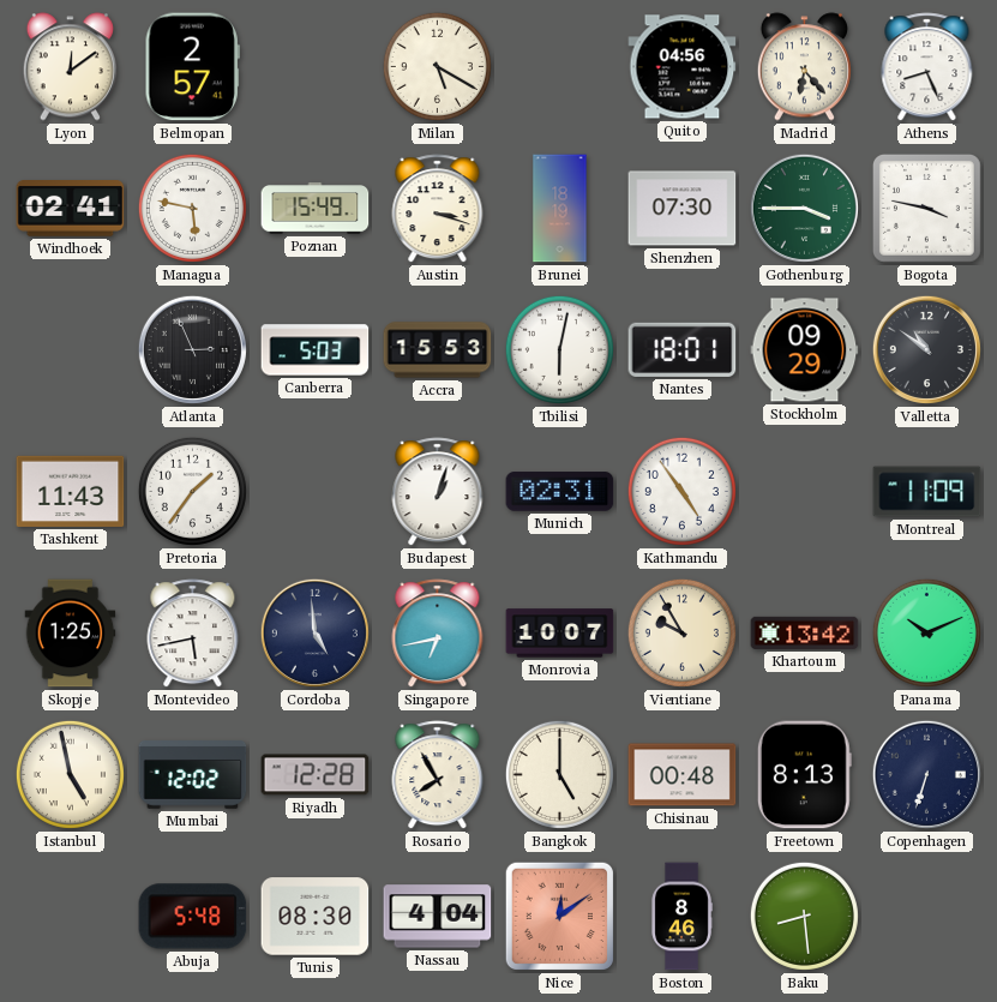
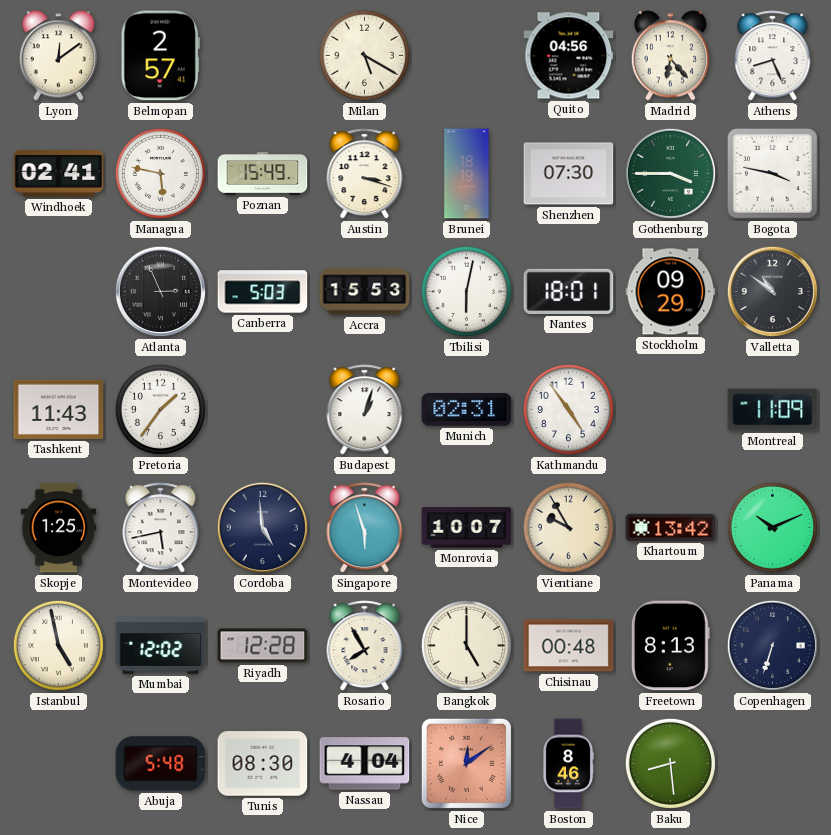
Singapore: 6:43 -> 5:57 (365, 528)
